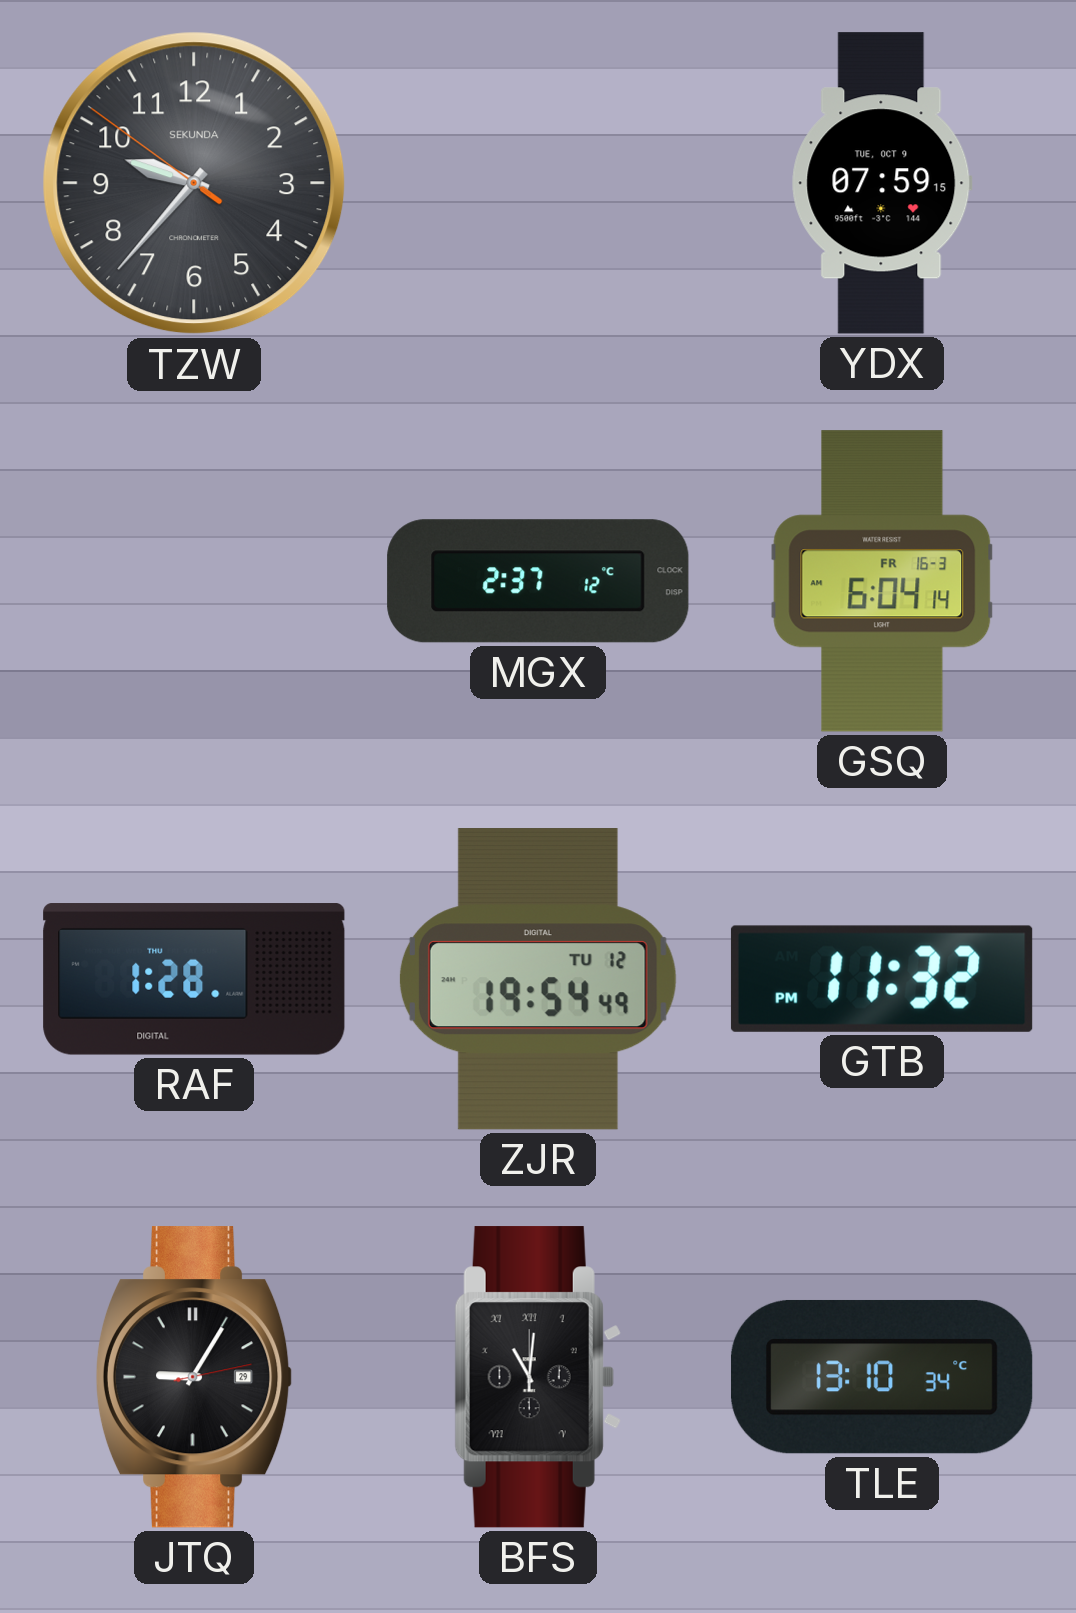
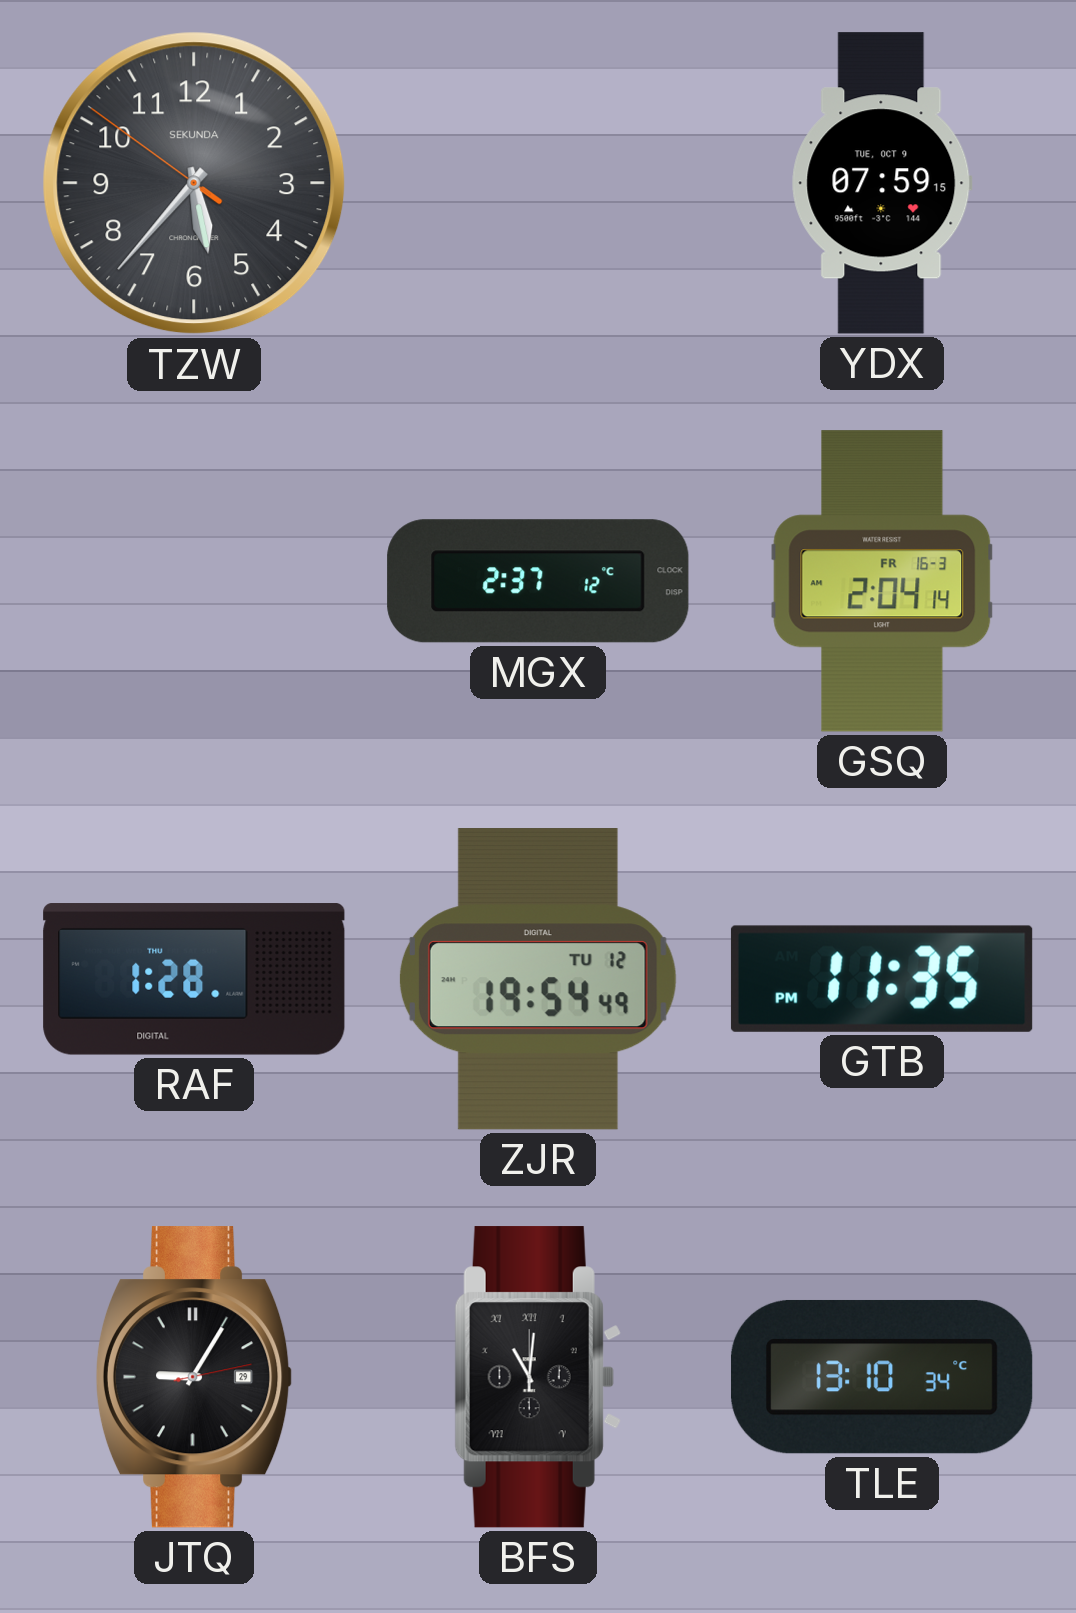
TZW: 9:36 -> 5:36 (194, 183)
GSQ: 6:04 -> 2:04 (882, 581)
GTB: 11:32 -> 11:35 (882, 979)
